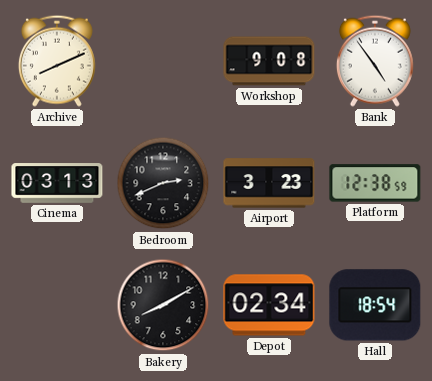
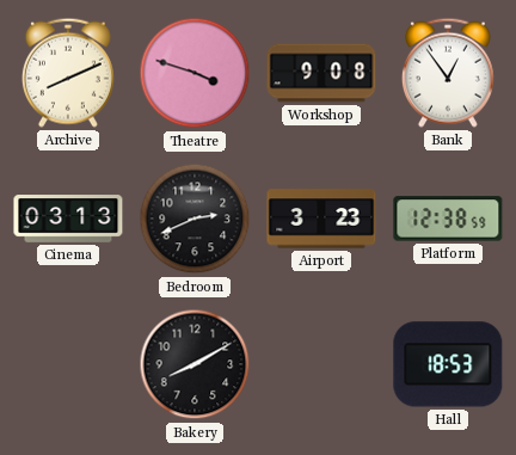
Theatre: none -> 3:48 (195, 73)
Bank: 4:54 -> 12:54 (448, 73)
Depot: 02:34 -> none (269, 305)
Hall: 18:54 -> 18:53 (448, 364)
